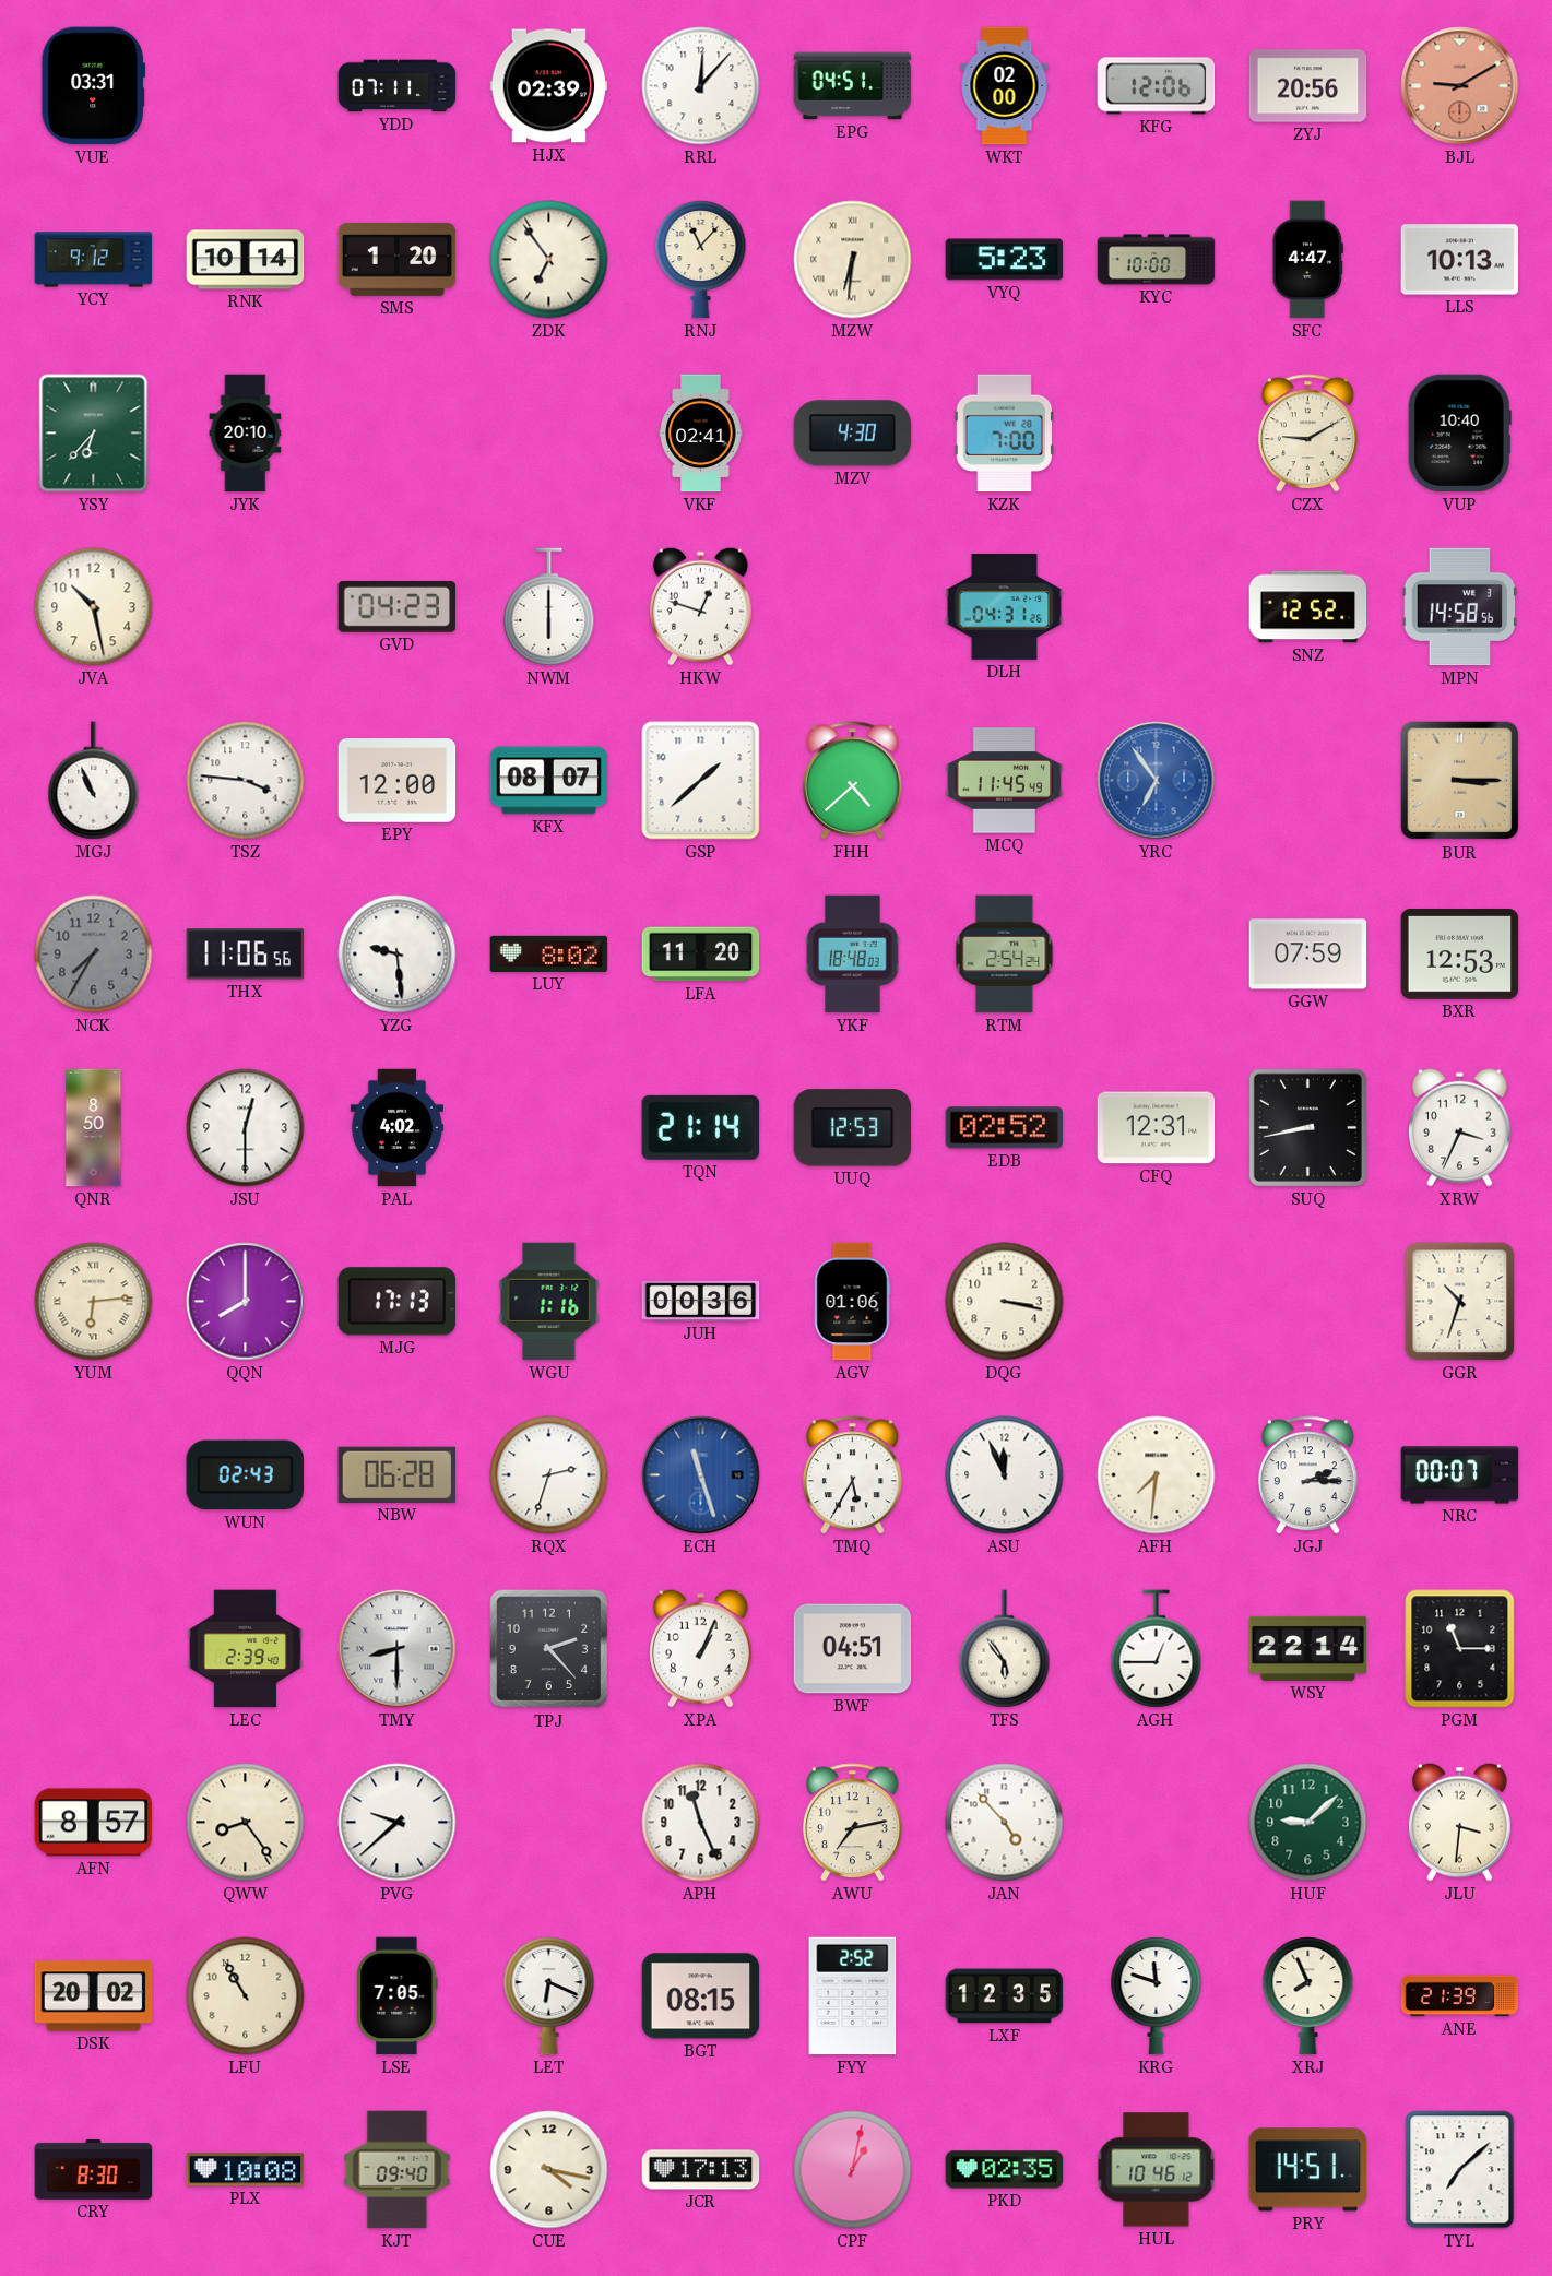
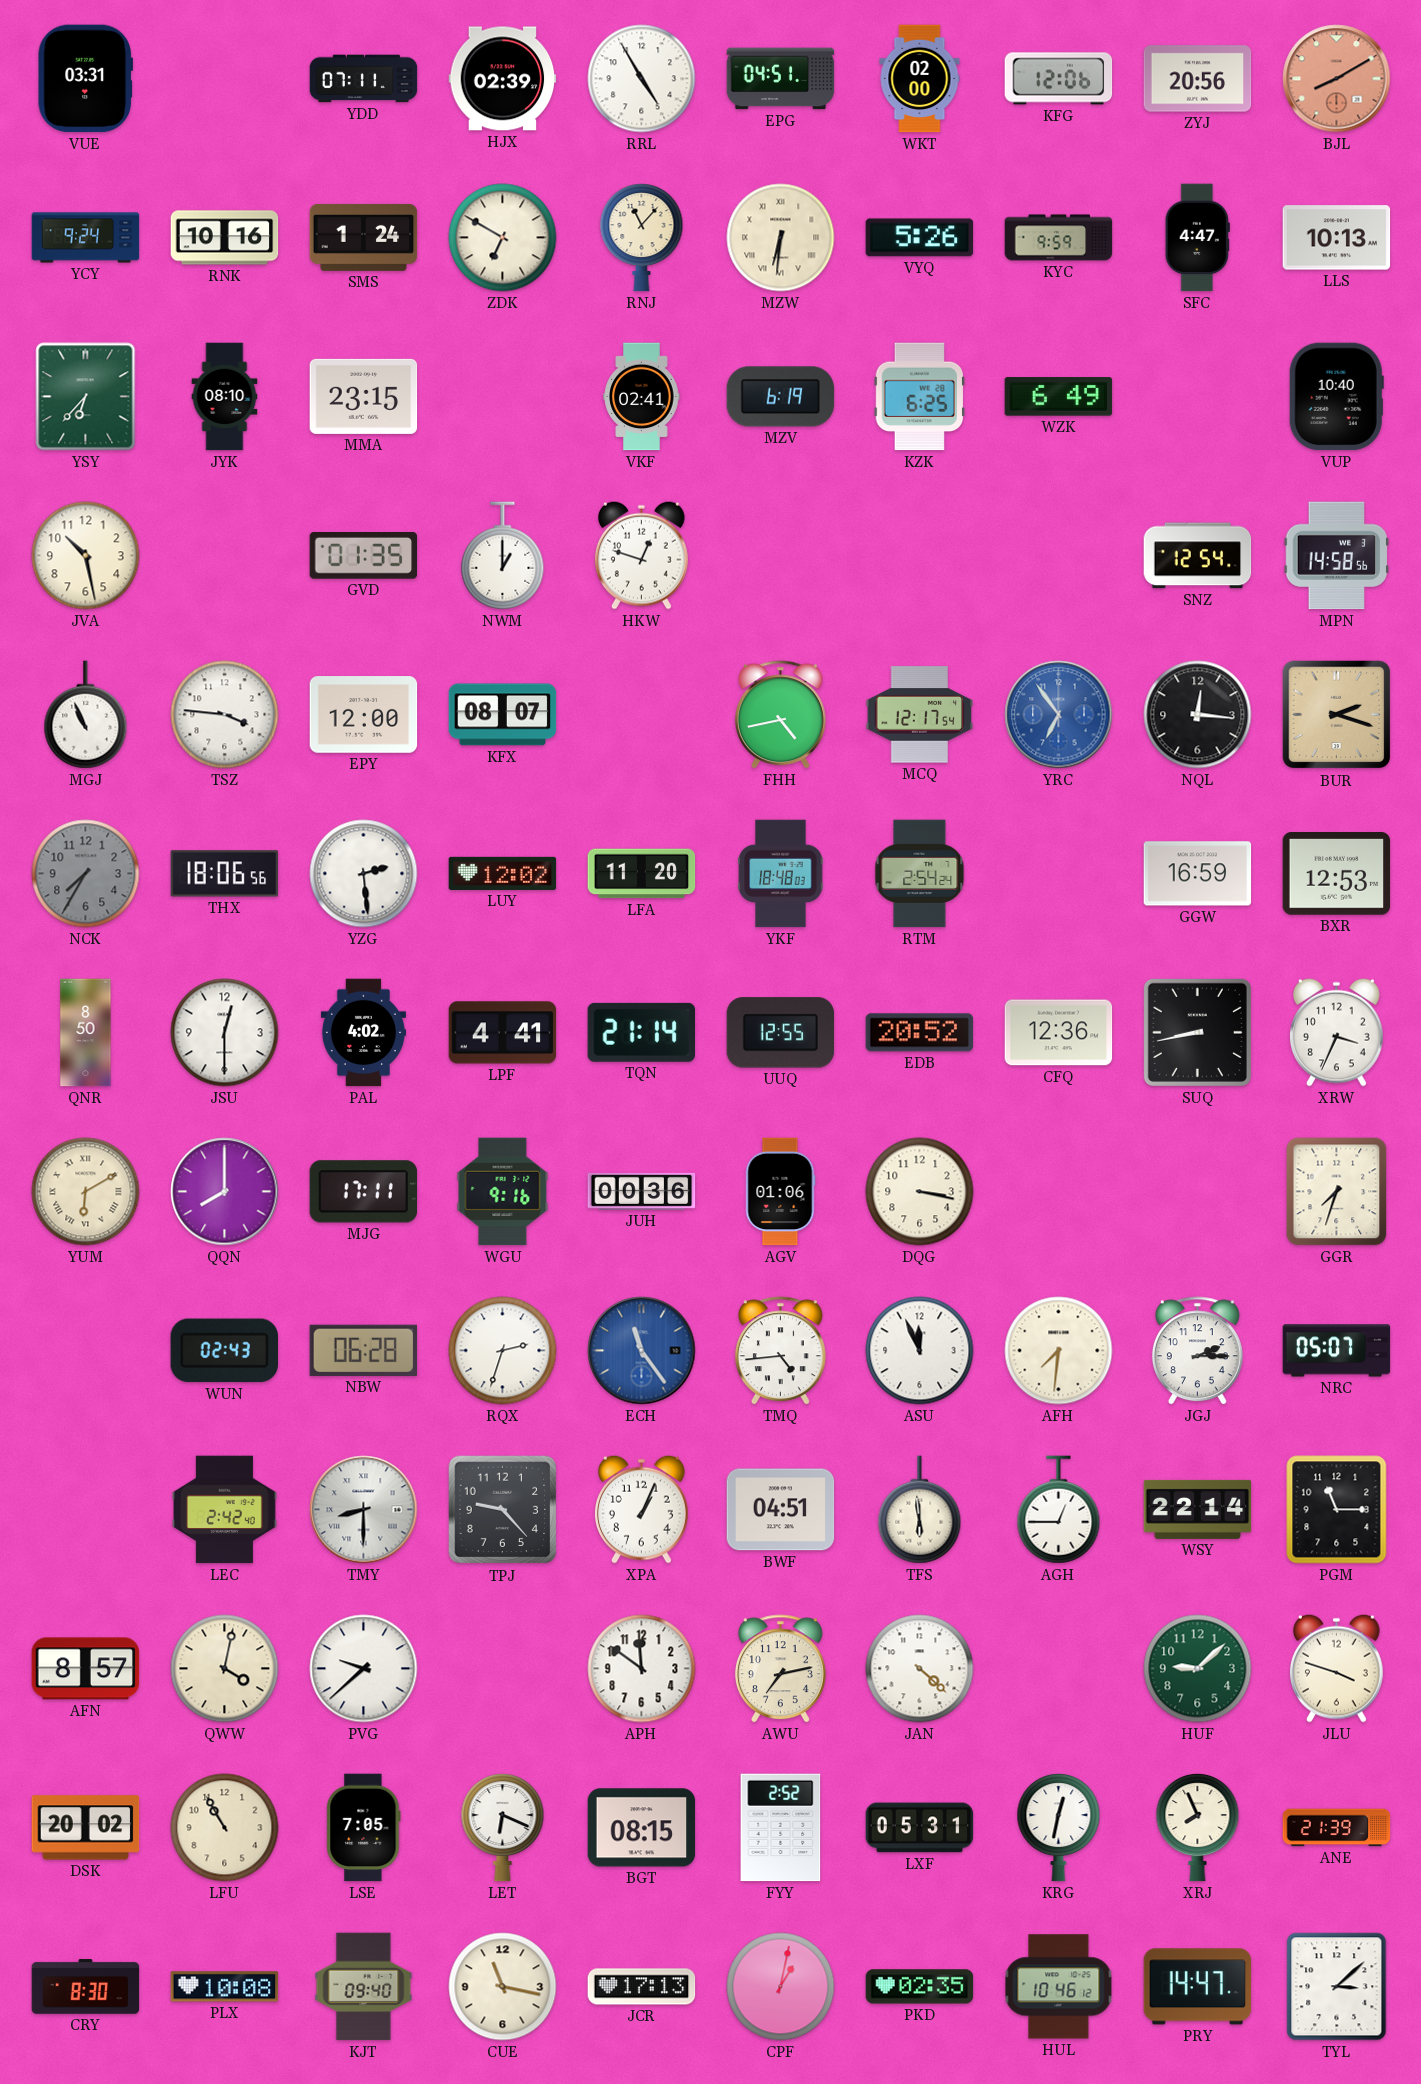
RRL: 12:07 -> 4:55 (642, 79)
BJL: 9:10 -> 8:10 (1337, 79)
YCY: 9:12 -> 9:24 (86, 238)
RNK: 10:14 -> 10:16 (225, 238)
SMS: 1:20 -> 1:24 (364, 237)
ZDK: 6:54 -> 6:50 (503, 238)
VYQ: 5:23 -> 5:26 (920, 238)
KYC: 10:00 -> 9:59 (1059, 238)
JYK: 20:10 -> 08:10 (225, 397)
MMA: none -> 23:15 (364, 396)
MZV: 4:30 -> 6:19 (781, 397)
KZK: 7:00 -> 6:25 (919, 397)
WZK: none -> 6:49 (1059, 397)
CZX: 9:10 -> none (1307, 434)
GVD: 04:23 -> 01:35 (364, 556)
NWM: 6:00 -> 1:00 (503, 556)
DLH: 04:31 -> none (1005, 606)
SNZ: 12:52 -> 12:54 (1198, 556)
GSP: 1:38 -> none (701, 781)
FHH: 4:38 -> 4:43 (780, 715)
MCQ: 11:45 -> 12:17 (920, 715)
NQL: none -> 12:16 (1198, 715)
BUR: 3:15 -> 2:18 (1337, 715)
THX: 11:06 -> 18:06 (225, 874)
YZG: 9:29 -> 2:29 (364, 874)
LUY: 8:02 -> 12:02 (503, 873)
GGW: 07:59 -> 16:59 (1198, 874)
LPF: none -> 4:41 (503, 1033)
UUQ: 12:53 -> 12:55 (781, 1033)
EDB: 02:52 -> 20:52 (920, 1033)
CFQ: 12:31 -> 12:36 (1059, 1033)
YUM: 6:14 -> 6:10 (86, 1192)
MJG: 17:13 -> 17:11 (364, 1192)
WGU: 1:16 -> 9:16 (503, 1192)
GGR: 10:33 -> 7:33 (1337, 1192)
ECH: 11:27 -> 11:24 (642, 1351)
TMQ: 5:35 -> 4:44 (780, 1351)
NRC: 00:07 -> 05:07 (1337, 1351)
LEC: 2:39 -> 2:42 (224, 1510)
TPJ: 2:23 -> 9:23 (503, 1510)
TFS: 5:54 -> 5:59 (920, 1510)
QWW: 8:24 -> 4:02 (225, 1669)
APH: 11:26 -> 11:51 (642, 1669)
JAN: 4:53 -> 4:22 (920, 1669)
JLU: 3:31 -> 3:48 (1337, 1668)
LXF: 12:35 -> 05:31 (920, 1828)
KRG: 11:48 -> 12:32 (1059, 1828)
CUE: 4:17 -> 11:17 (503, 1987)
PRY: 14:51 -> 14:47 (1198, 1987)
TYL: 7:08 -> 3:08 (1337, 1987)
